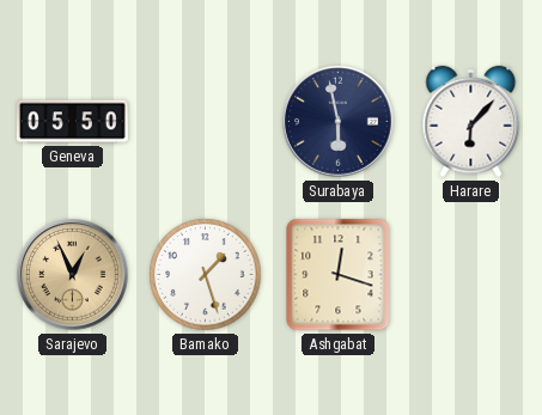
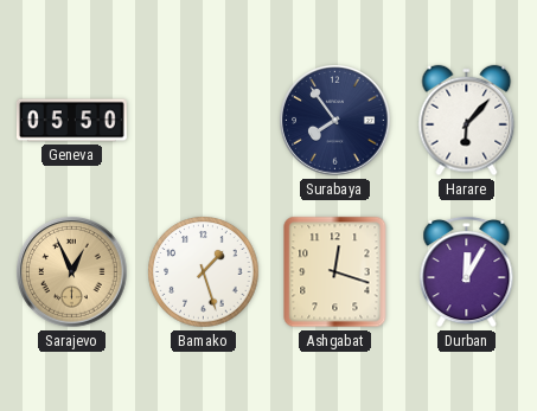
Surabaya: 5:58 -> 7:54 (335, 121)
Durban: none -> 12:05 (467, 271)
